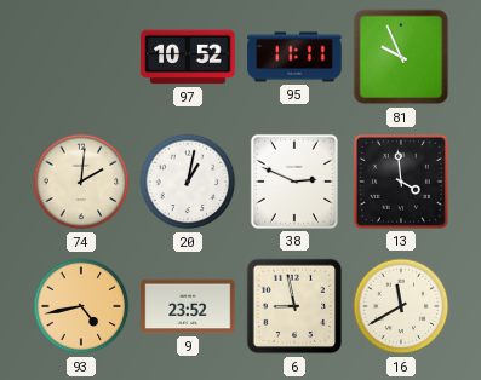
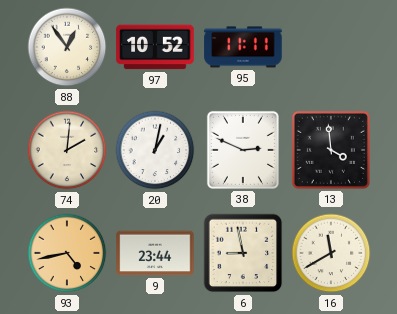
88: none -> 12:54 (67, 47)
81: 9:56 -> none (401, 57)
9: 23:52 -> 23:44 (155, 253)
